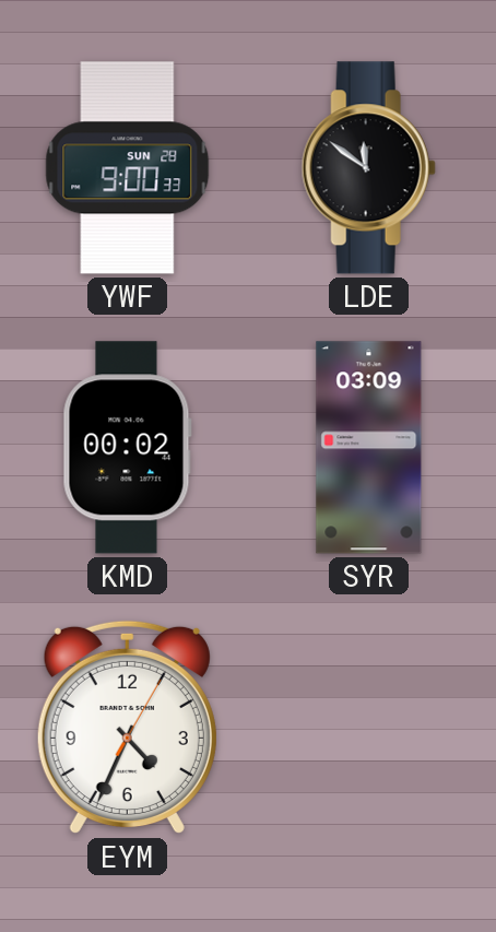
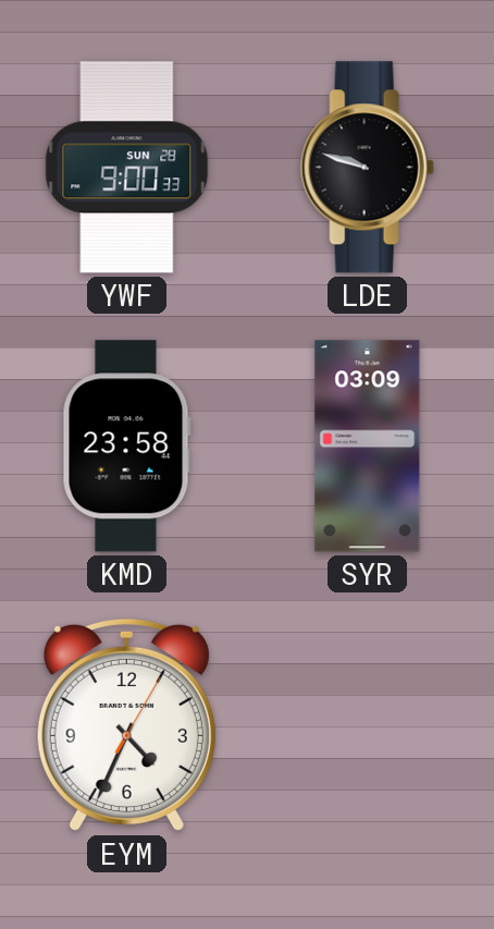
LDE: 11:51 -> 9:48 (367, 168)
KMD: 00:02 -> 23:58 (126, 447)
